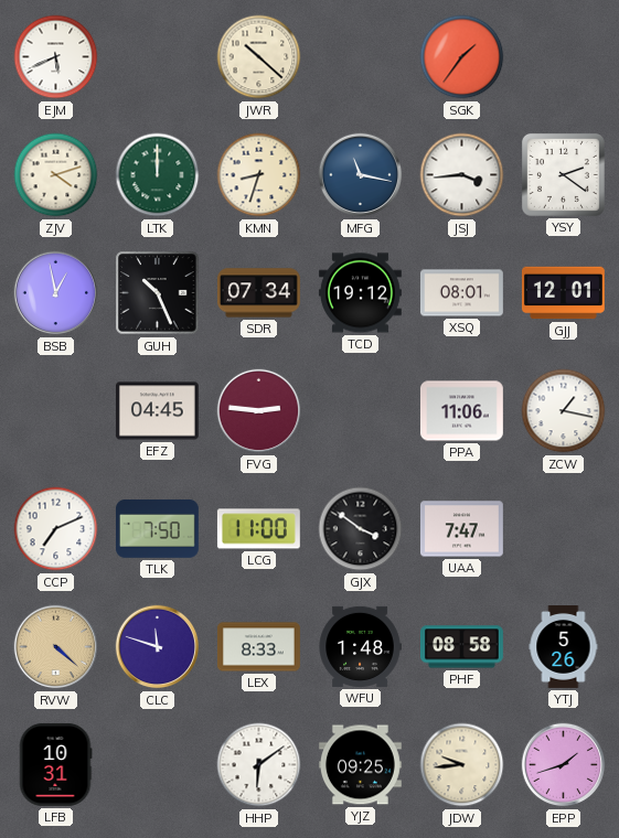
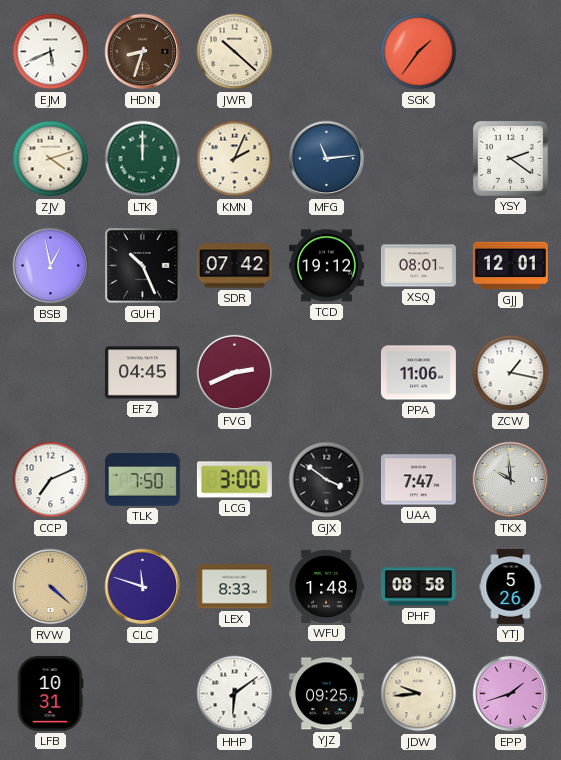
HDN: none -> 8:33 (143, 52)
KMN: 8:33 -> 2:04 (235, 159)
MFG: 11:17 -> 11:14 (327, 159)
JSJ: 3:44 -> none (462, 175)
SDR: 07:34 -> 07:42 (234, 266)
FVG: 2:46 -> 2:41 (235, 373)
LCG: 11:00 -> 3:00 (234, 480)
TKX: none -> 9:59 (511, 480)
